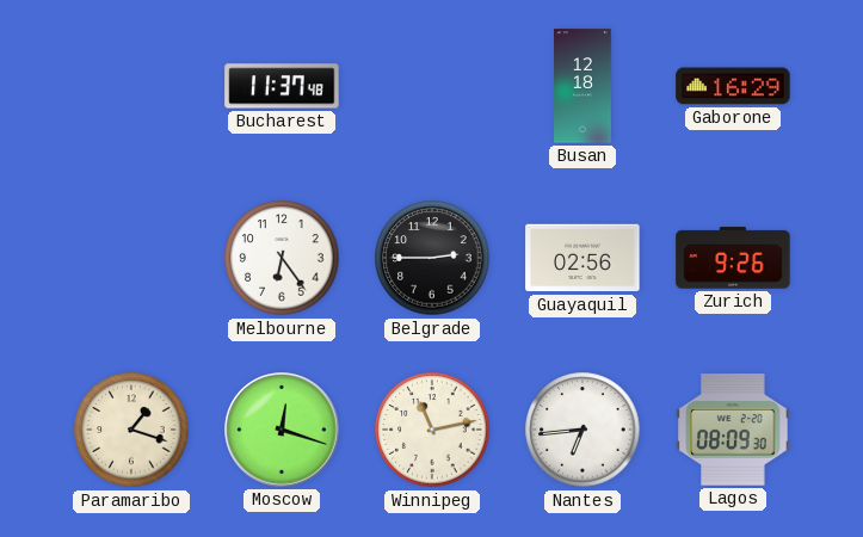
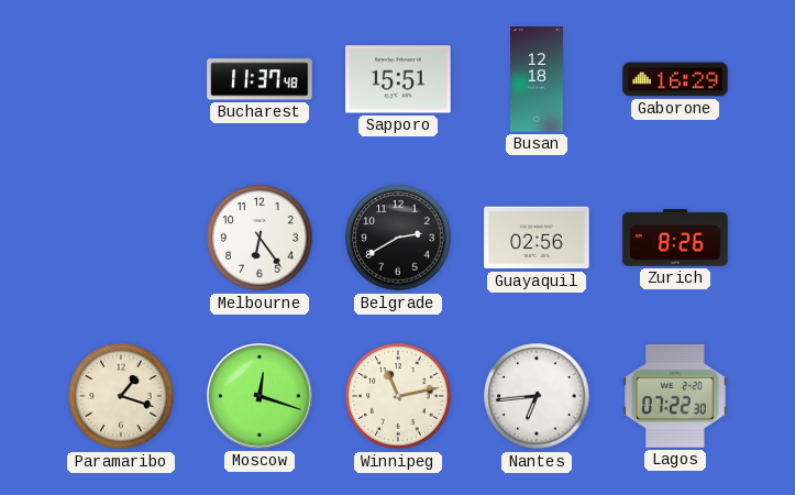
Sapporo: none -> 15:51 (398, 79)
Belgrade: 2:45 -> 2:40 (398, 238)
Zurich: 9:26 -> 8:26 (675, 238)
Lagos: 08:09 -> 07:22 (675, 396)
